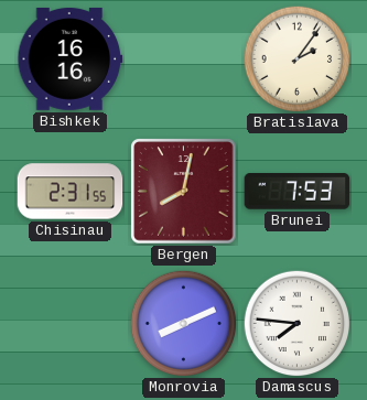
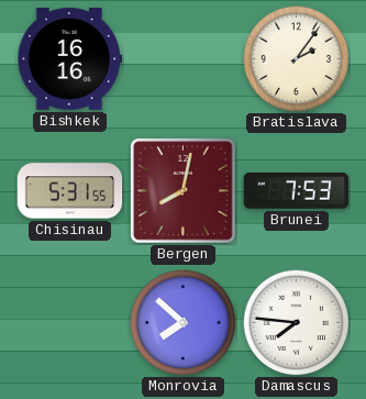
Chisinau: 2:31 -> 5:31 (70, 191)
Monrovia: 8:11 -> 7:52 (182, 322)
